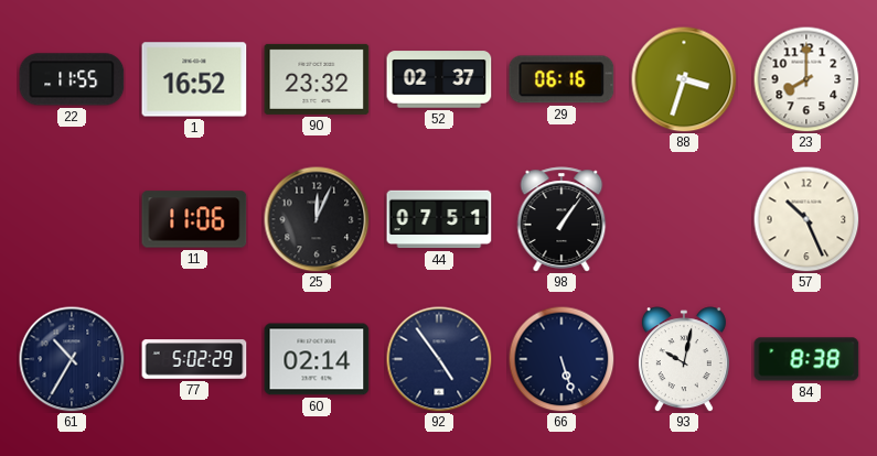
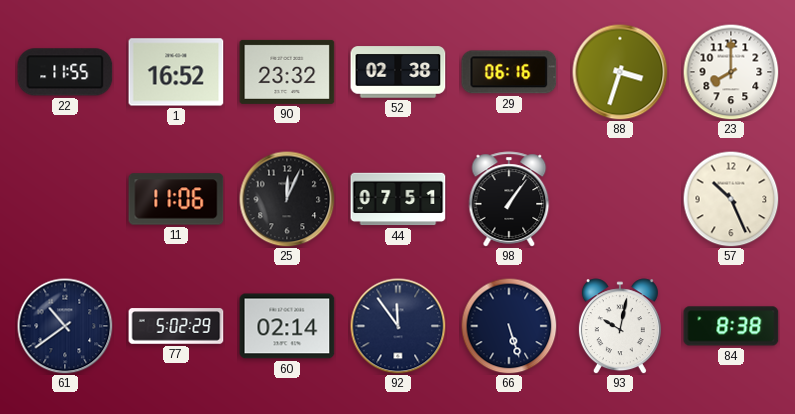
52: 02:37 -> 02:38 (398, 72)
61: 10:35 -> 10:39 (65, 326)
92: 4:54 -> 11:54 (398, 326)
